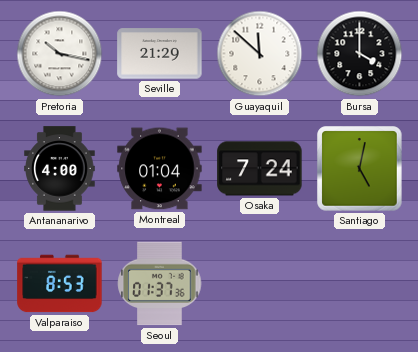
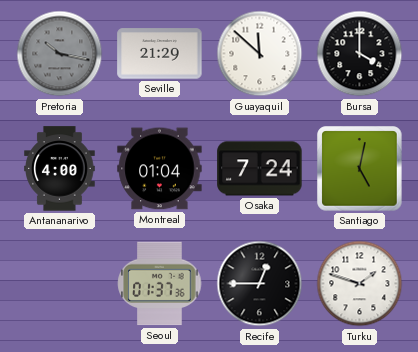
Pretoria dial: white -> grey (60, 54)
Valparaiso: 8:53 -> none (60, 284)
Recife: none -> 12:45 (260, 284)
Turku: none -> 1:48 (360, 284)
